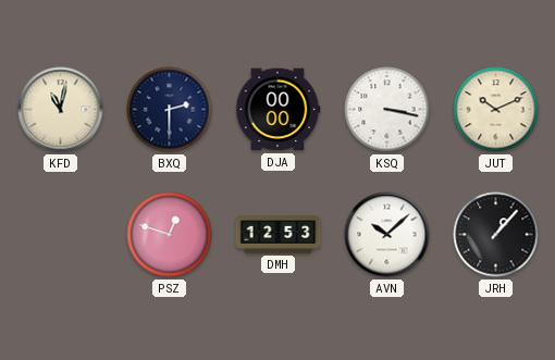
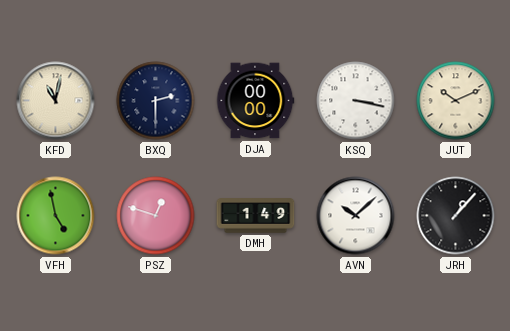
VFH: none -> 4:58 (56, 216)
DMH: 12:53 -> 1:49 (256, 216)
